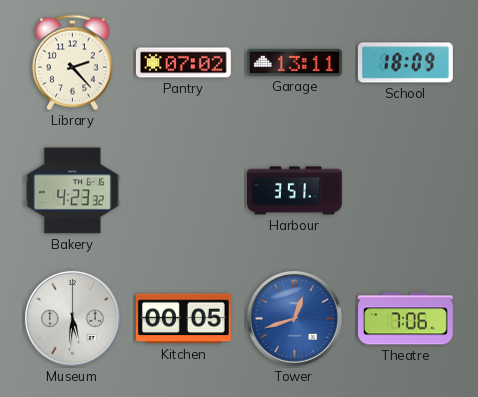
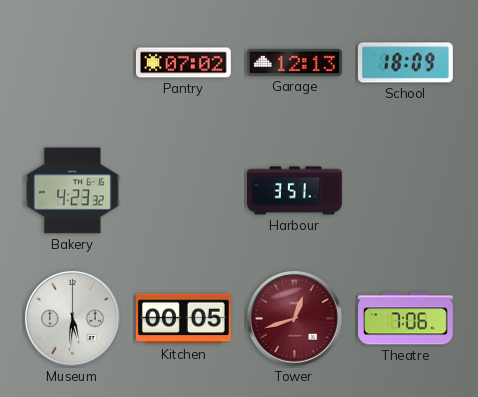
Library: 2:23 -> none (72, 63)
Garage: 13:11 -> 12:13 (294, 62)
Tower dial: blue -> burgundy (294, 318)
